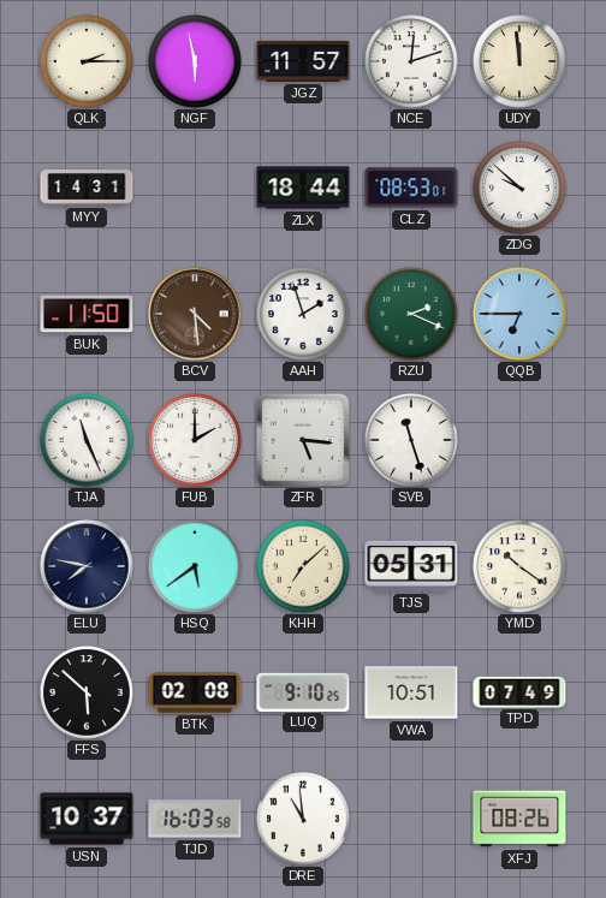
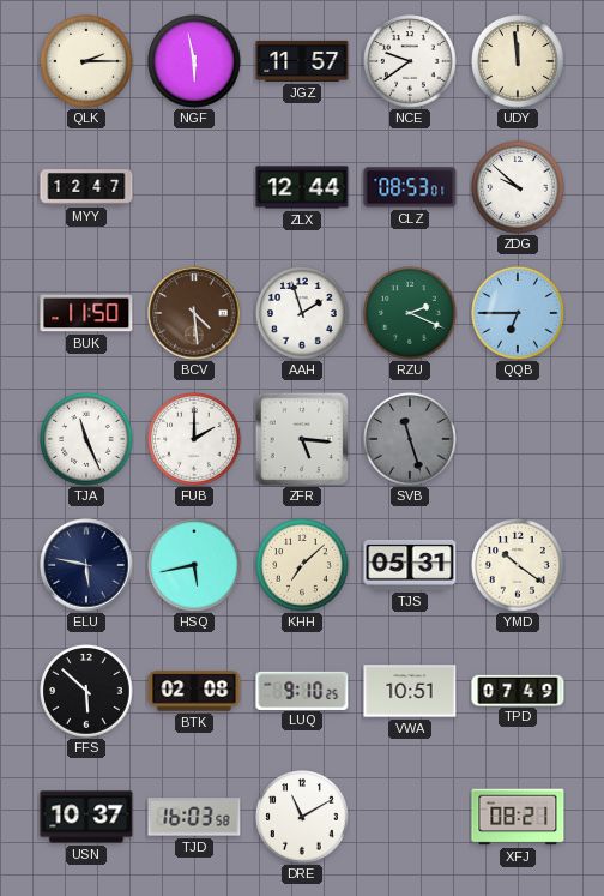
NCE: 12:12 -> 9:39 (410, 61)
MYY: 14:31 -> 12:47 (86, 187)
ZLX: 18:44 -> 12:44 (302, 187)
SVB dial: white -> grey (410, 439)
ELU: 7:47 -> 5:47 (86, 565)
HSQ: 5:39 -> 5:43 (194, 565)
DRE: 10:59 -> 11:10 (302, 817)
XFJ: 08:26 -> 08:21 (518, 817)
